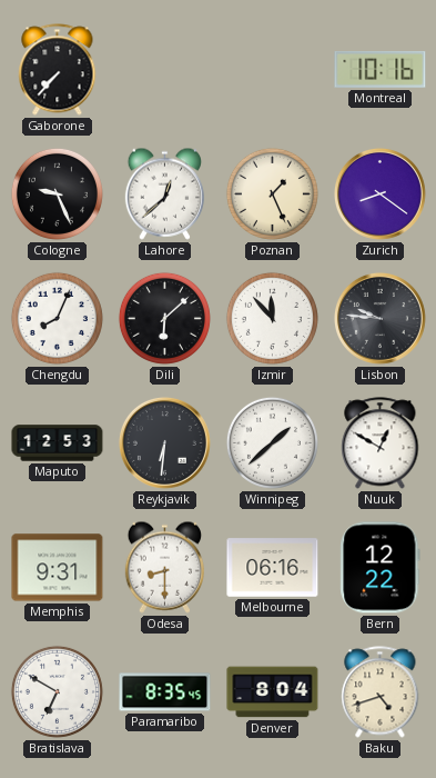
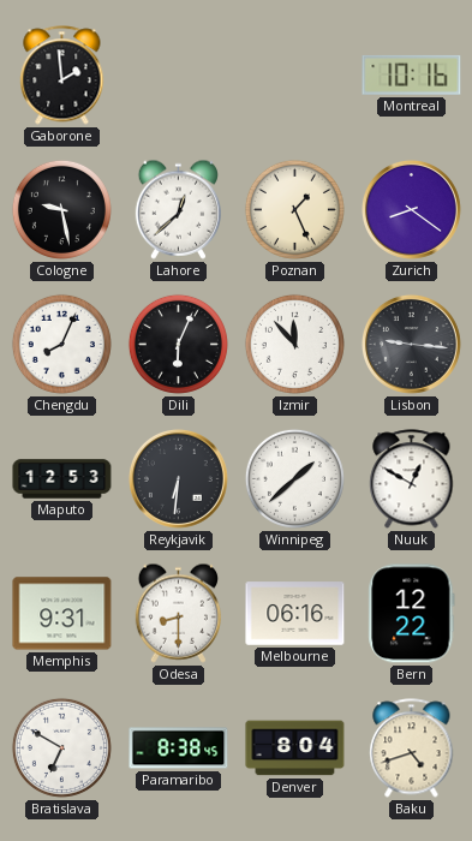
Gaborone: 7:37 -> 1:59 (62, 76)
Cologne: 9:26 -> 9:28 (61, 209)
Dili: 6:08 -> 6:04 (178, 344)
Lisbon: 9:46 -> 9:16 (411, 344)
Paramaribo: 8:35 -> 8:38 (179, 748)
